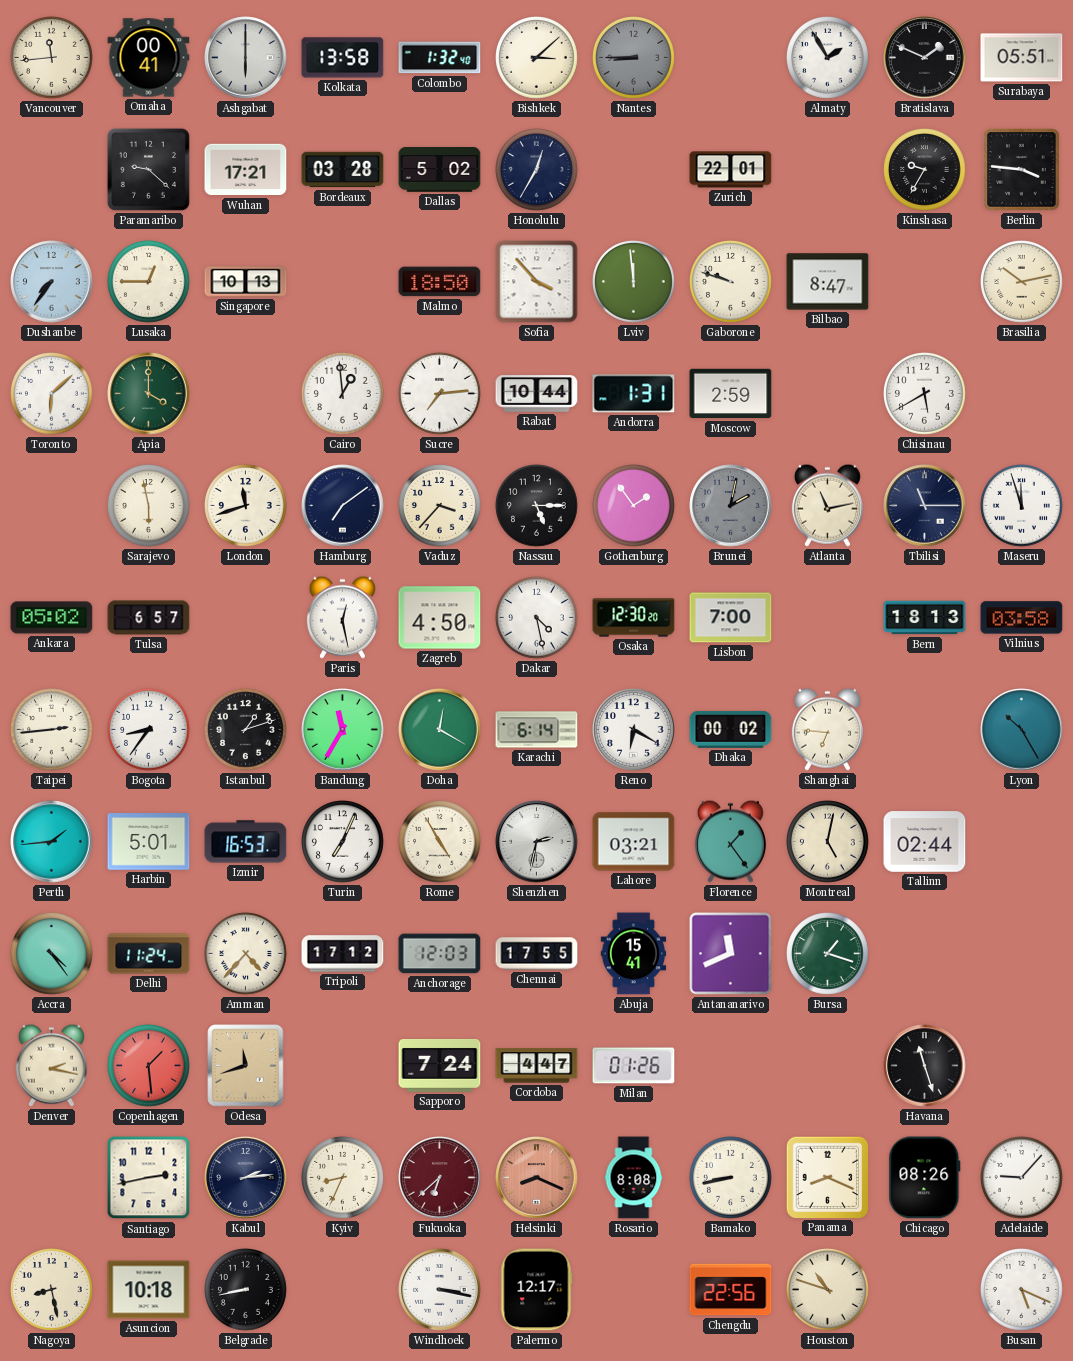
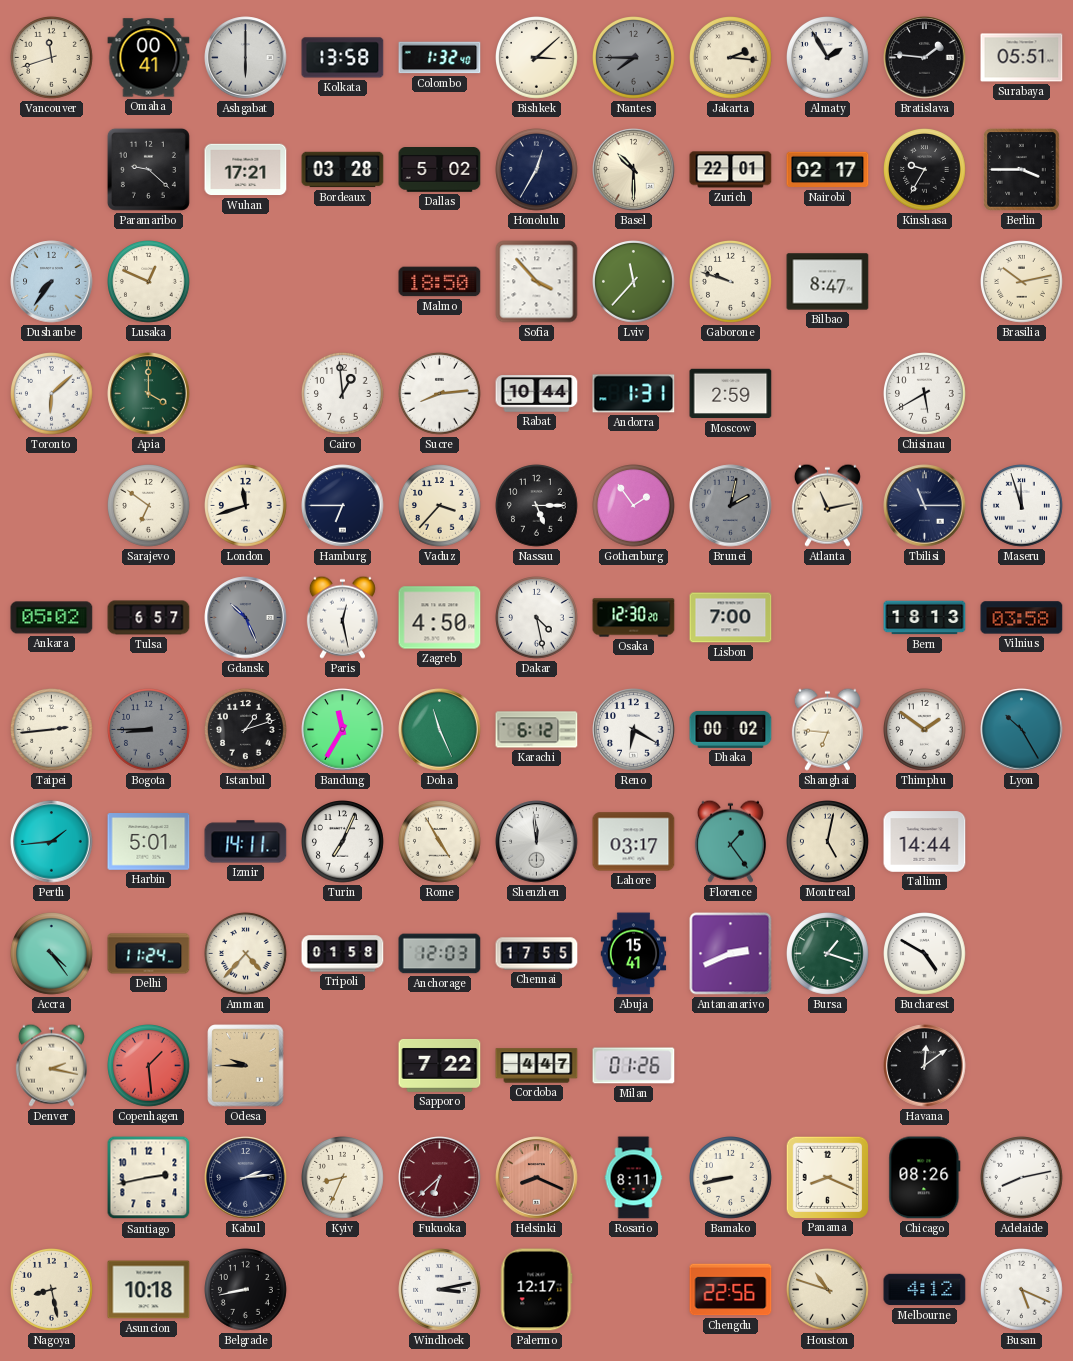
Vancouver: 11:44 -> 11:42 (52, 58)
Nantes: 8:45 -> 7:45 (634, 58)
Jakarta: none -> 2:16 (731, 58)
Bratislava: 1:49 -> 1:46 (925, 58)
Basel: none -> 10:30 (634, 170)
Nairobi: none -> 02:17 (828, 170)
Berlin: 3:46 -> 3:45 (1022, 170)
Lusaka: 12:45 -> 12:49 (149, 282)
Singapore: 10:13 -> none (246, 282)
Lviv: 11:59 -> 11:37 (634, 282)
Sucre: 7:14 -> 8:14 (440, 394)
Sarajevo: 5:58 -> 6:51 (149, 506)
Hamburg: 7:09 -> 6:45 (343, 506)
Gdansk: none -> 10:26 (246, 618)
Bogota: 8:36 -> 8:45 (149, 730)
Bogota dial: white -> grey (149, 730)
Doha: 12:20 -> 11:26 (440, 730)
Karachi: 6:14 -> 6:12 (537, 730)
Thimphu: none -> 1:51 (925, 730)
Izmir: 16:53 -> 14:11 (246, 842)
Shenzhen: 2:32 -> 11:59 (537, 842)
Lahore: 03:21 -> 03:17 (634, 842)
Tallinn: 02:44 -> 14:44 (925, 842)
Tripoli: 17:12 -> 01:58 (343, 954)
Antananarivo: 11:41 -> 2:41 (731, 954)
Bucharest: none -> 4:50 (925, 954)
Odesa: 11:42 -> 9:45 (246, 1066)
Sapporo: 7:24 -> 7:22 (440, 1065)
Havana: 11:27 -> 12:09 (925, 1066)
Rosario: 8:08 -> 8:11 (634, 1178)
Adelaide: 9:07 -> 8:13 (1022, 1178)
Windhoek: 3:17 -> 3:13 (440, 1290)
Melbourne: none -> 4:12 (925, 1290)
